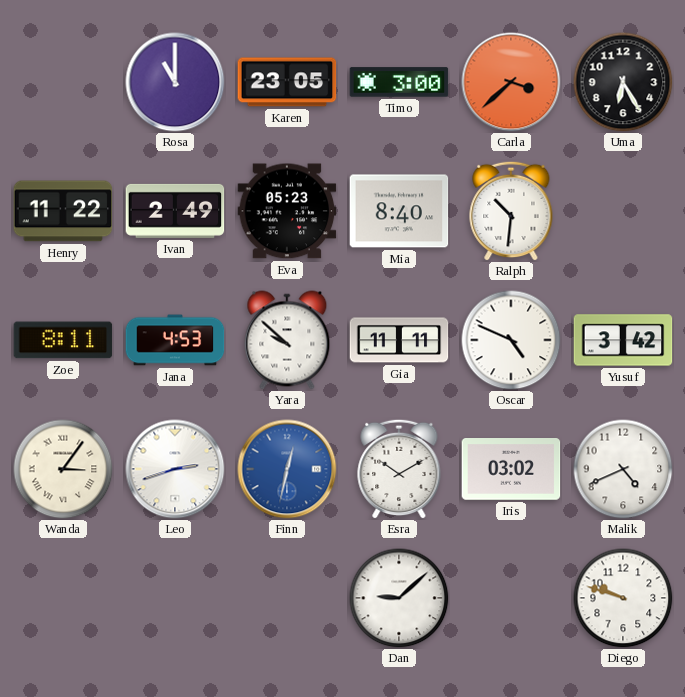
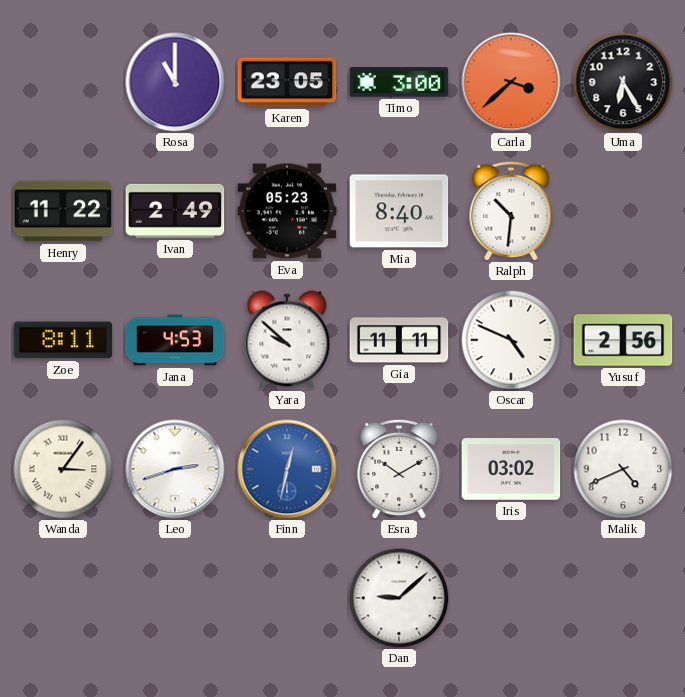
Yusuf: 3:42 -> 2:56 (623, 340)
Diego: 9:48 -> none (623, 598)
